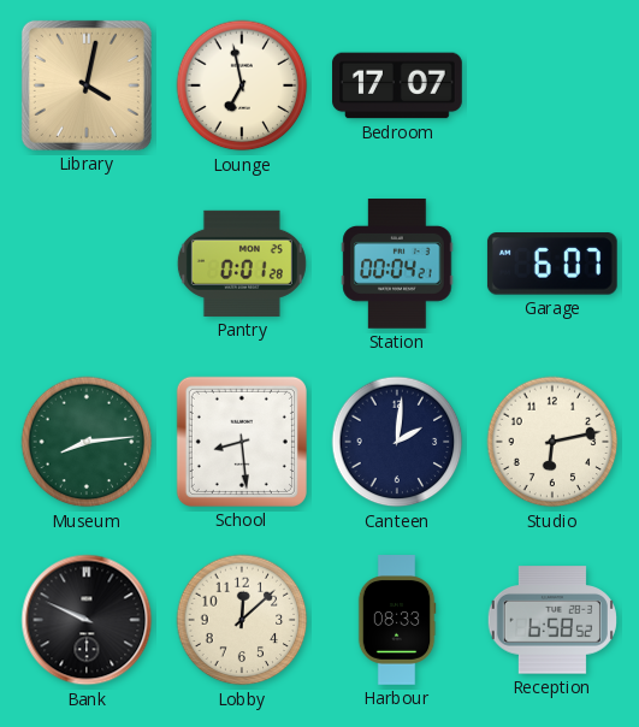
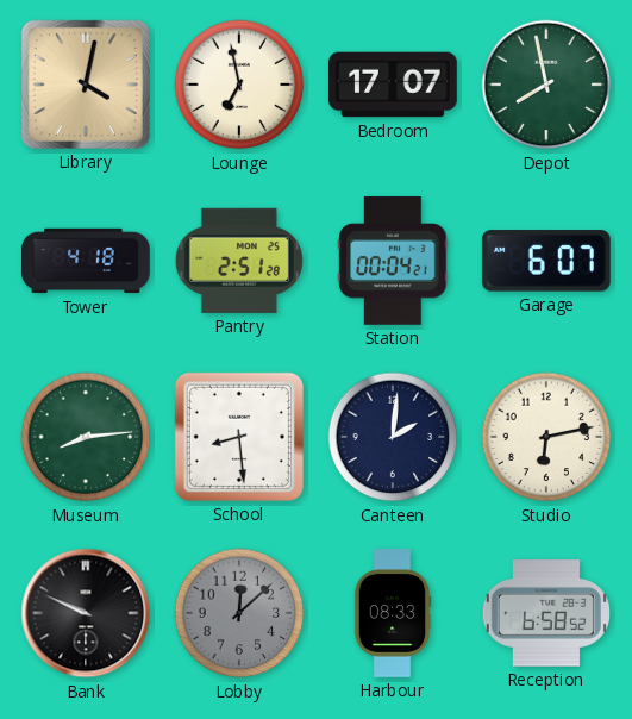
Depot: none -> 7:58 (546, 85)
Tower: none -> 4:18 (86, 261)
Pantry: 0:01 -> 2:51 (239, 261)
Lobby dial: cream -> grey (239, 613)
